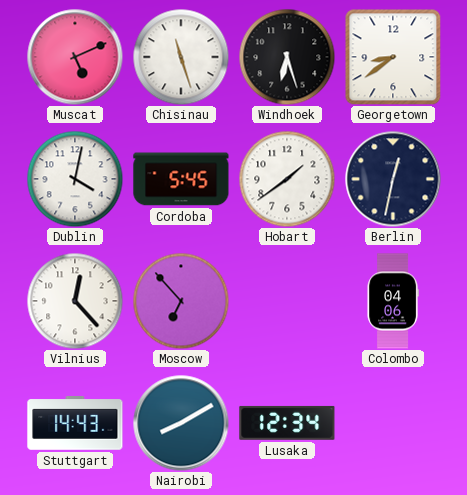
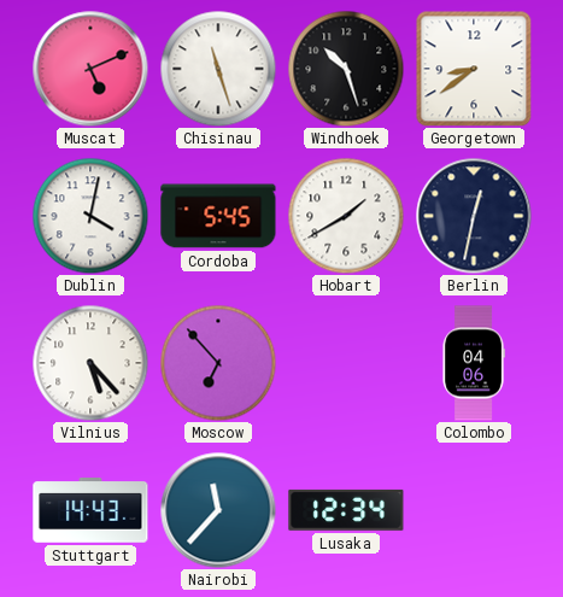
Windhoek: 6:27 -> 10:27 (346, 69)
Hobart: 1:39 -> 1:40 (346, 216)
Vilnius: 12:23 -> 5:23 (90, 363)
Nairobi: 8:10 -> 11:37 (218, 510)
